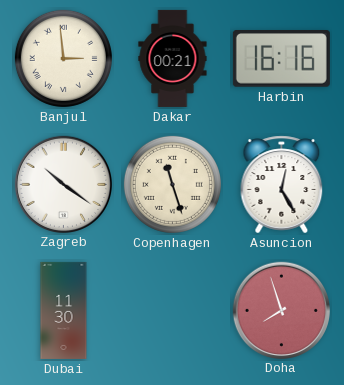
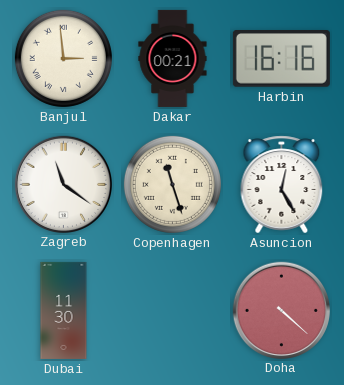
Zagreb: 10:21 -> 11:21 (63, 184)
Doha: 7:57 -> 4:22 (281, 310)
